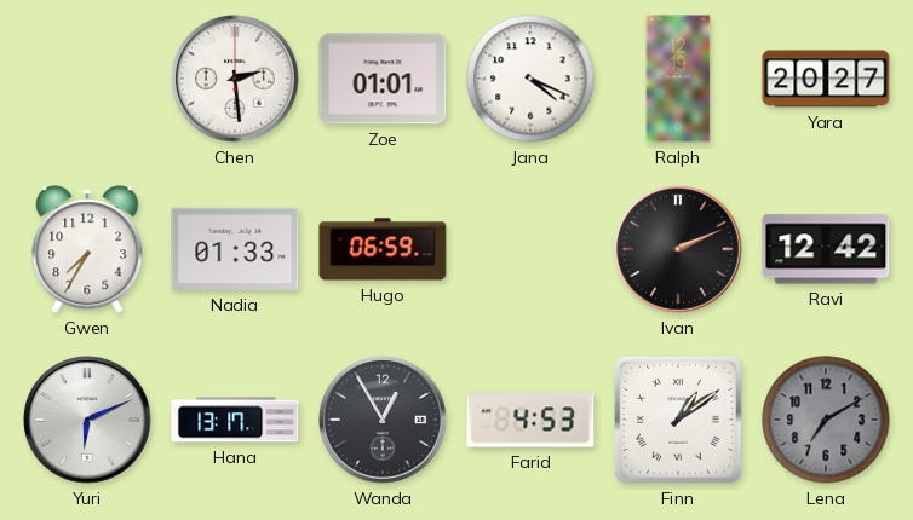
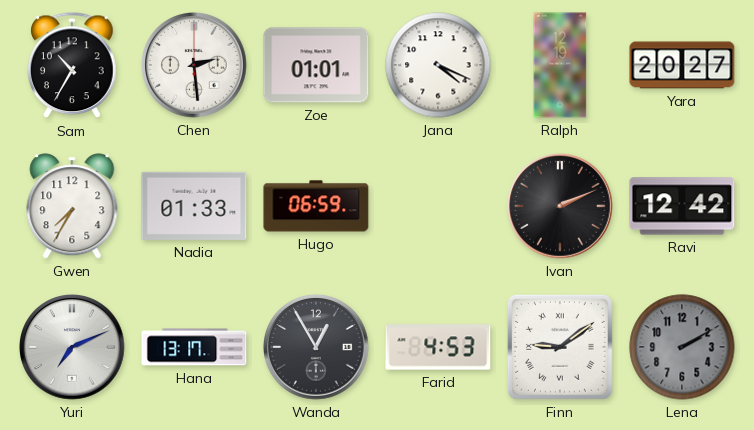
Sam: none -> 10:35 (72, 66)
Yuri: 6:11 -> 7:11 (72, 347)
Finn: 1:09 -> 9:09 (560, 347)
Lena: 7:10 -> 2:10 (682, 347)
